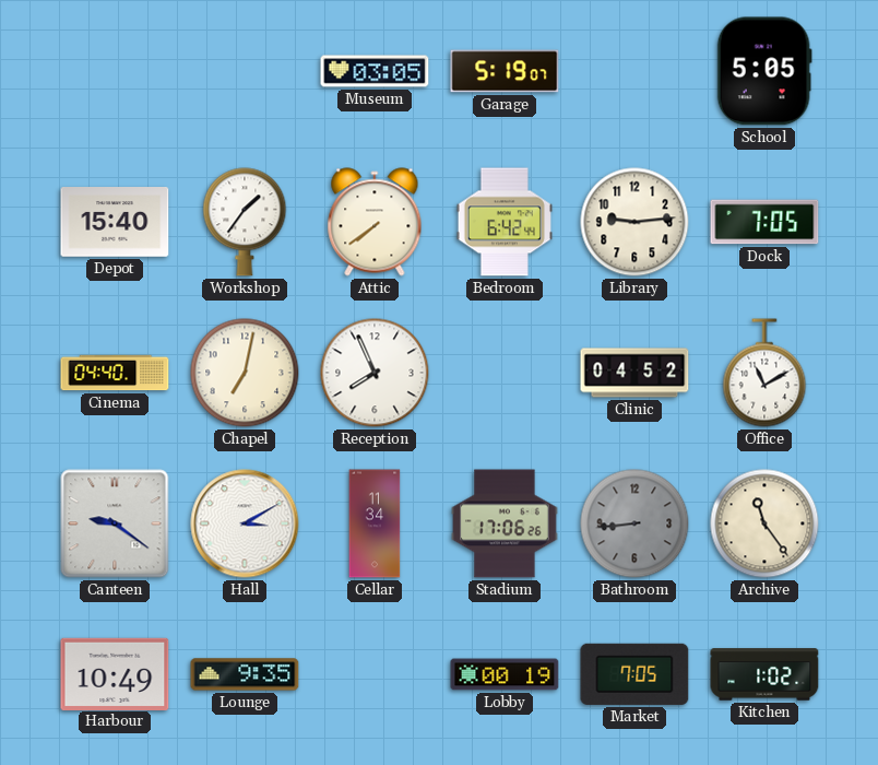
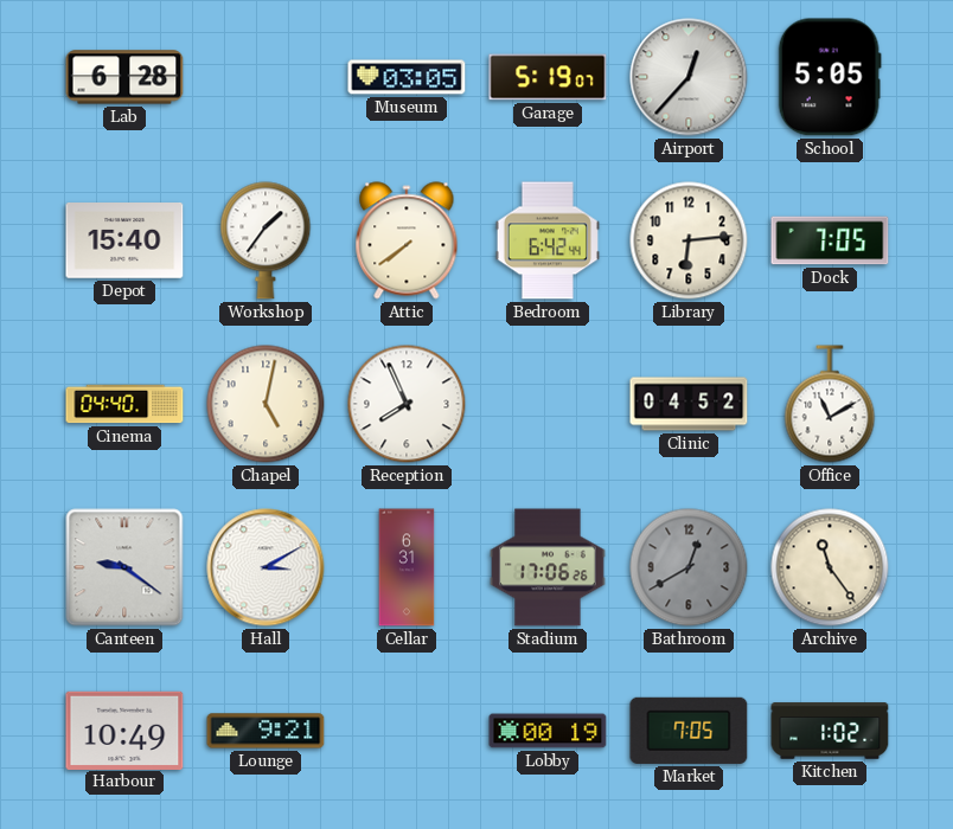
Lab: none -> 6:28 (124, 77)
Airport: none -> 12:37 (689, 77)
Library: 9:14 -> 6:14 (689, 240)
Chapel: 7:02 -> 5:02 (266, 404)
Cellar: 11:34 -> 6:31 (407, 567)
Bathroom: 8:44 -> 12:40 (689, 567)
Lounge: 9:35 -> 9:21 (266, 731)
